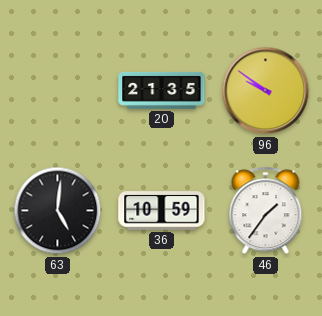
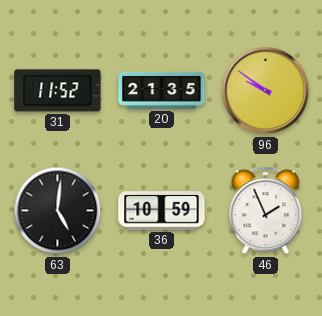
31: none -> 11:52 (58, 91)
46: 1:36 -> 1:56 (266, 211)
